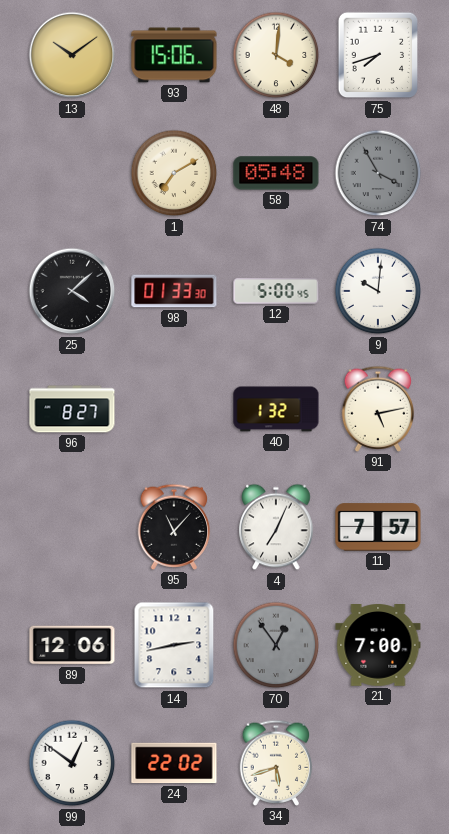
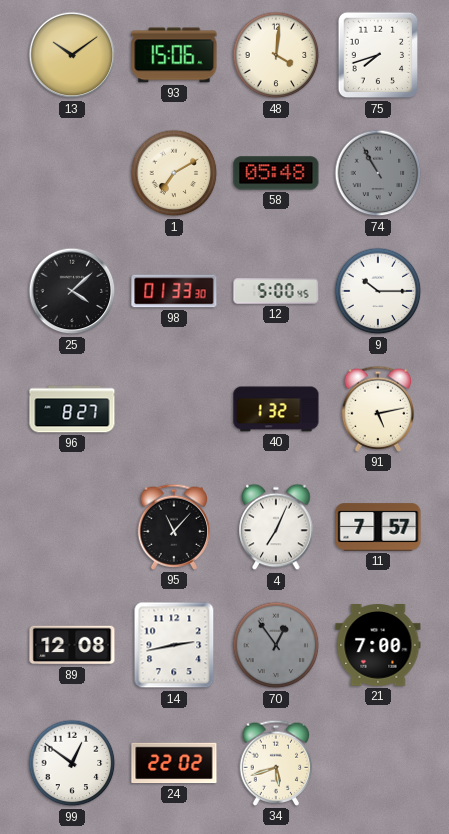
74: 3:55 -> 10:55 (378, 173)
9: 10:01 -> 10:15 (378, 291)
89: 12:06 -> 12:08 (72, 645)
